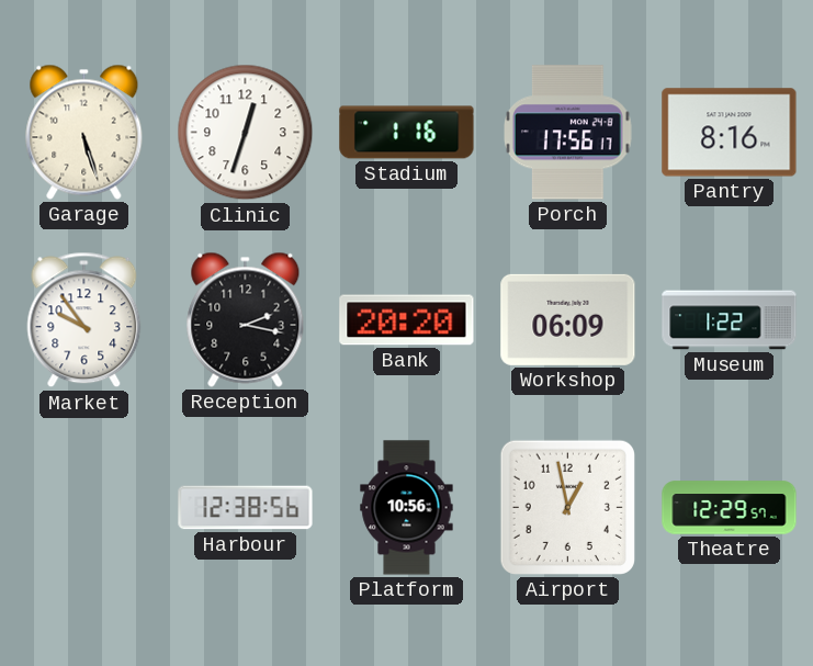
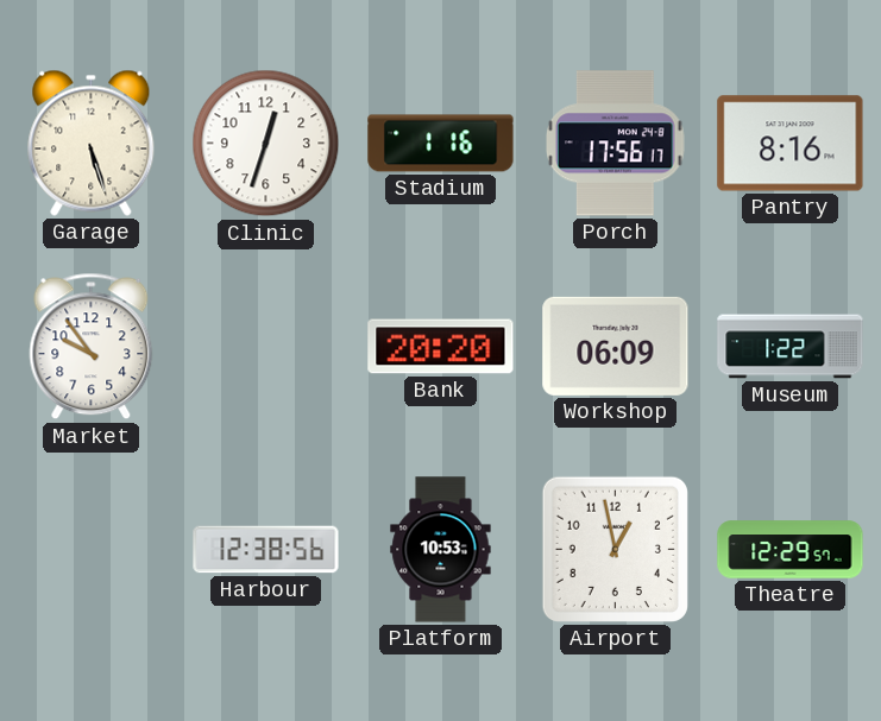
Reception: 2:17 -> none (246, 319)
Platform: 10:56 -> 10:53 (441, 550)
